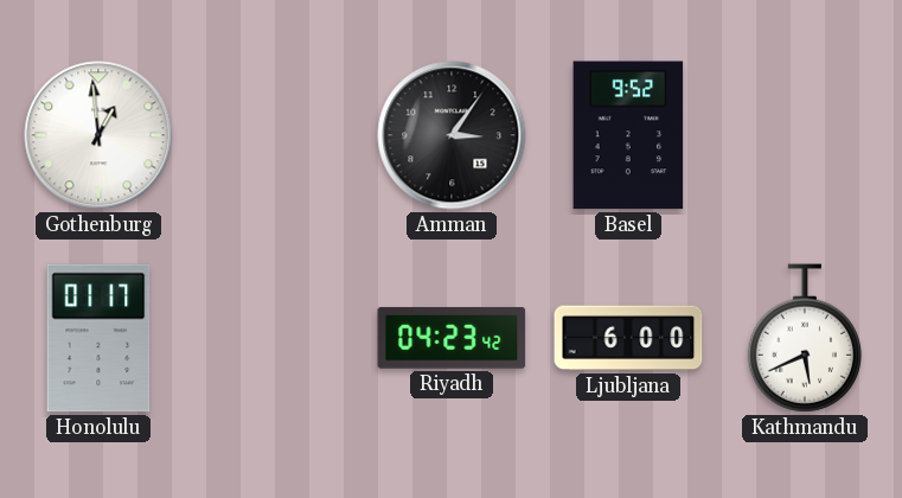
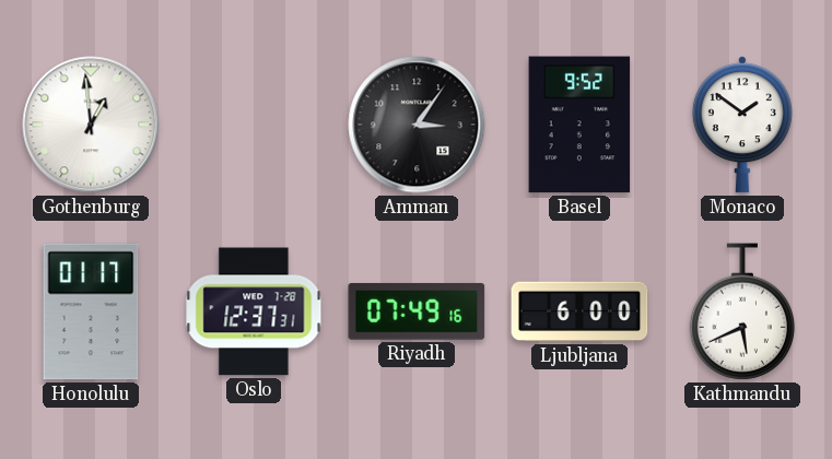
Monaco: none -> 1:51 (742, 125)
Oslo: none -> 12:37 (254, 311)
Riyadh: 04:23 -> 07:49 (417, 311)
